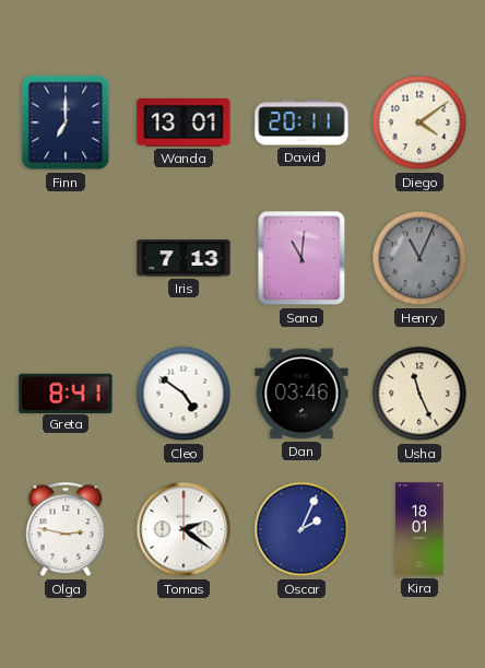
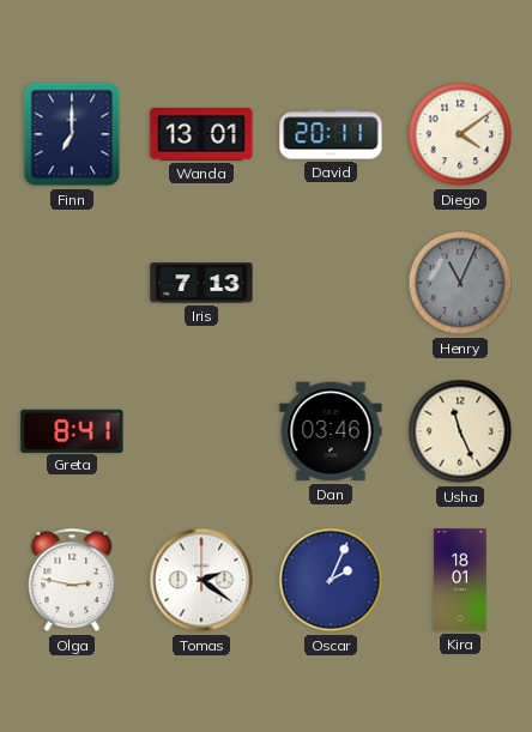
Sana: 11:01 -> none (301, 258)
Cleo: 4:51 -> none (184, 394)
